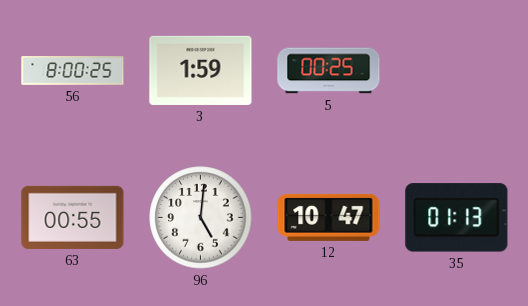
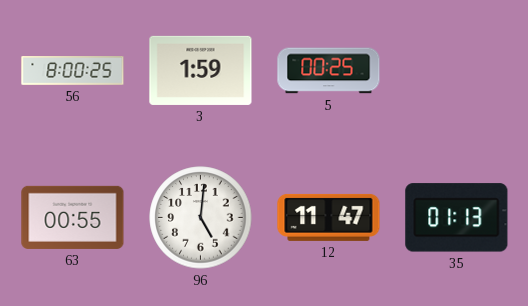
12: 10:47 -> 11:47 (329, 217)
